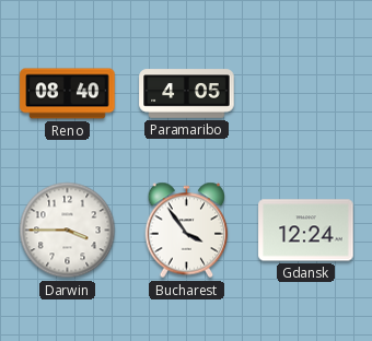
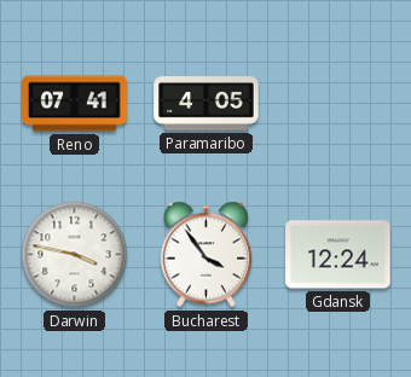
Reno: 08:40 -> 07:41 (75, 104)
Darwin: 3:45 -> 3:47 (75, 255)
